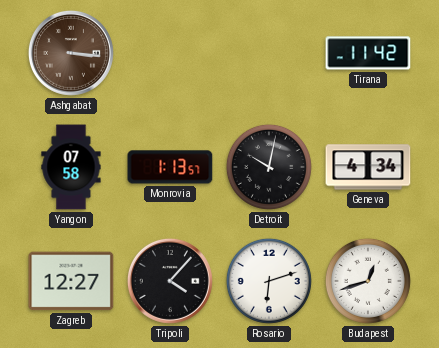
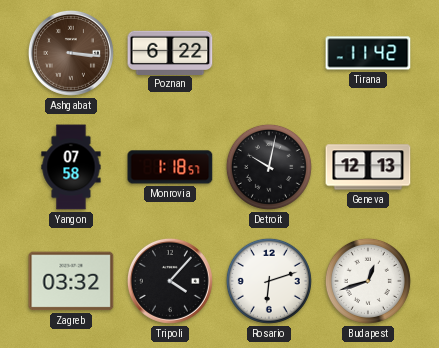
Poznan: none -> 6:22 (170, 52)
Monrovia: 1:13 -> 1:18 (170, 167)
Geneva: 4:34 -> 12:13 (368, 167)
Zagreb: 12:27 -> 03:32 (71, 281)
